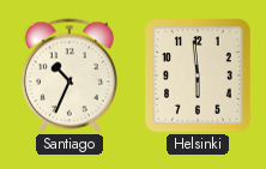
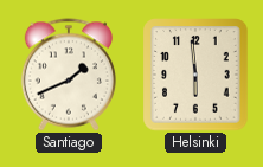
Santiago: 10:34 -> 1:41 (69, 75)
